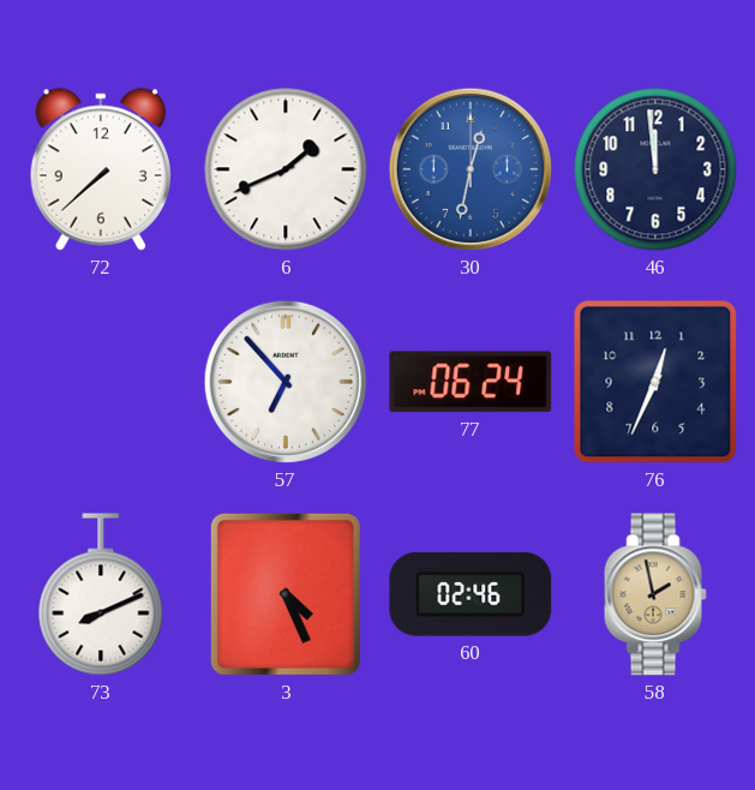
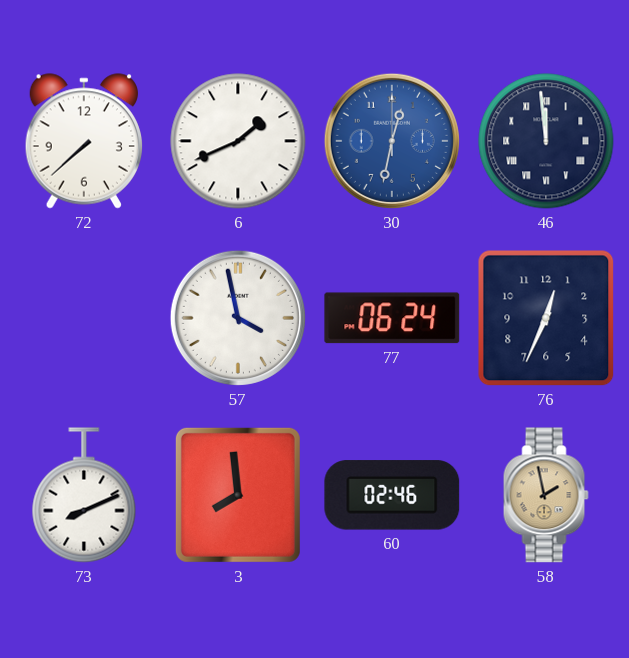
46 numerals: Arabic -> Roman (546, 141)
57: 6:53 -> 3:58 (238, 318)
3: 4:26 -> 7:59 (238, 495)
